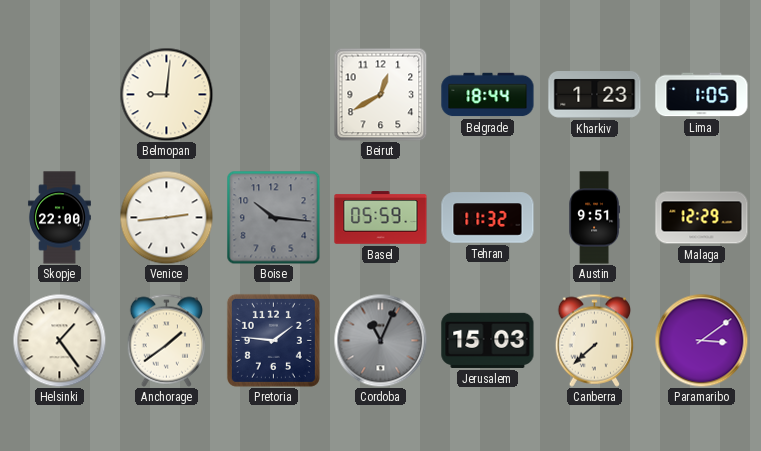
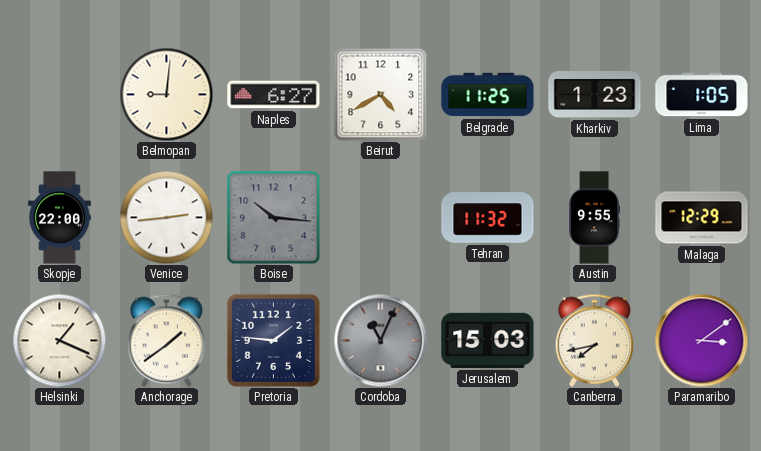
Naples: none -> 6:27 (274, 95)
Beirut: 12:40 -> 4:40 (380, 94)
Belgrade: 18:44 -> 11:25 (488, 95)
Basel: 05:59 -> none (381, 218)
Austin: 9:51 -> 9:55 (595, 218)
Helsinki: 1:24 -> 1:19 (59, 340)
Canberra: 7:38 -> 7:43 (595, 340)
